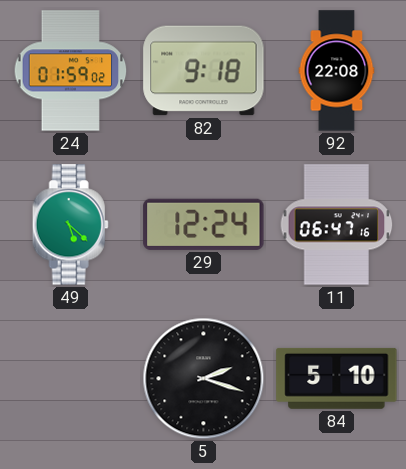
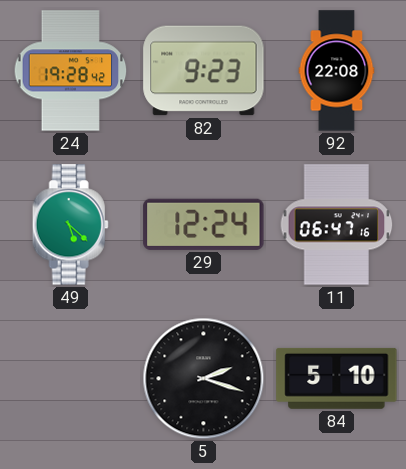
24: 01:59 -> 19:28 (71, 71)
82: 9:18 -> 9:23 (204, 71)
